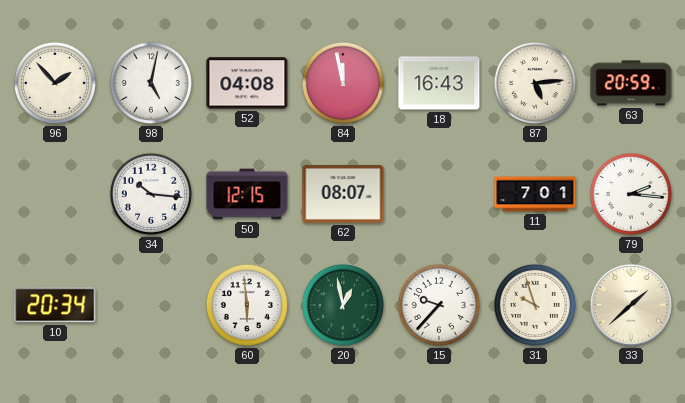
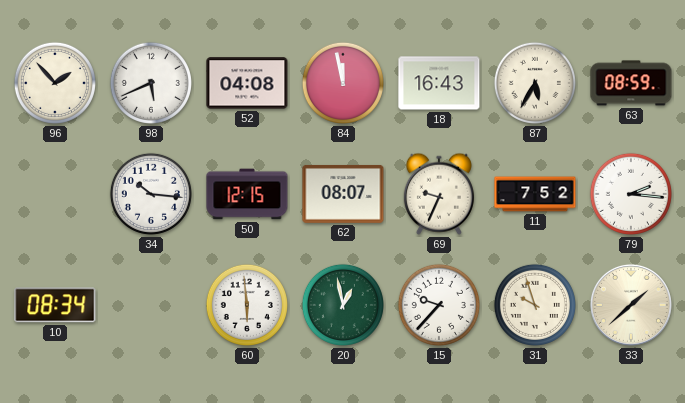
98: 5:02 -> 5:41 (151, 83)
87: 5:14 -> 5:35 (535, 83)
63: 20:59 -> 08:59 (631, 83)
69: none -> 9:34 (439, 194)
11: 7:01 -> 7:52 (535, 194)
10: 20:34 -> 08:34 (55, 305)
